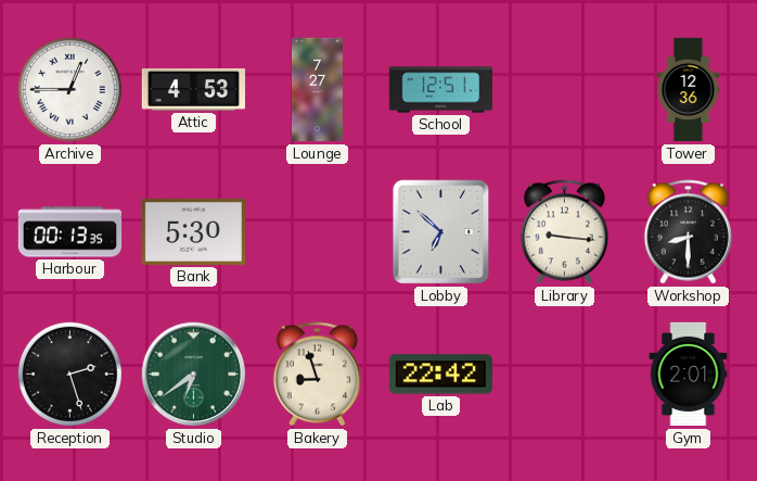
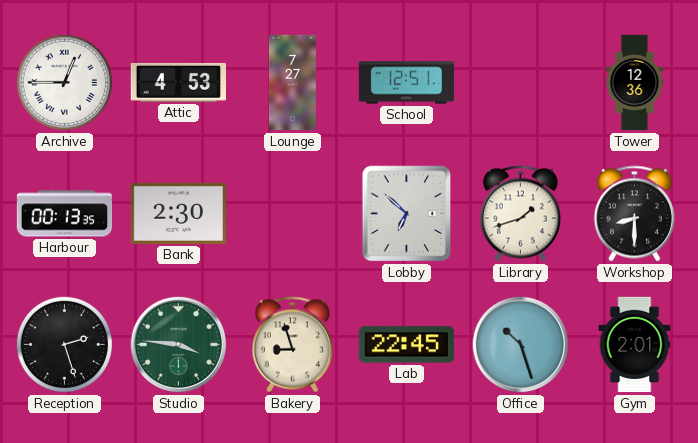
Bank: 5:30 -> 2:30 (178, 213)
Library: 9:16 -> 1:42 (520, 214)
Studio: 6:39 -> 3:46 (179, 345)
Lab: 22:42 -> 22:45 (406, 345)
Office: none -> 10:27 (521, 345)
